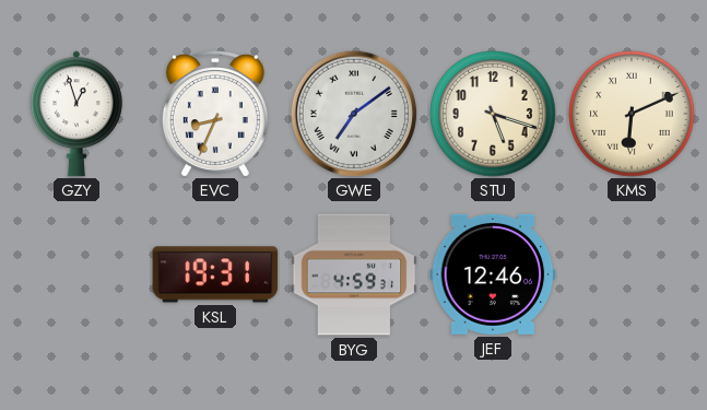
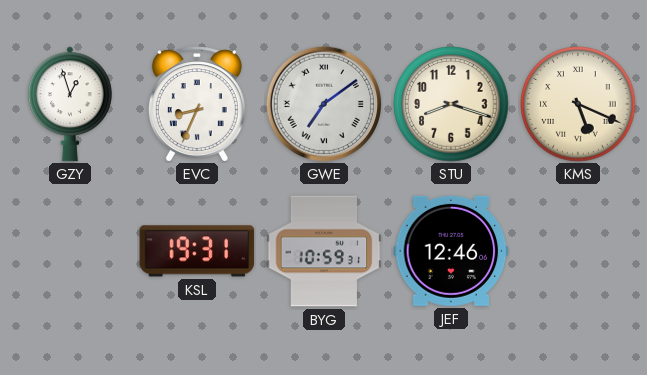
STU: 5:18 -> 8:18 (451, 104)
KMS: 6:11 -> 5:19 (578, 104)
BYG: 4:59 -> 10:59 (324, 251)
